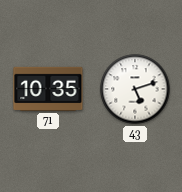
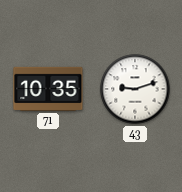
43: 5:12 -> 9:12 (135, 89)
